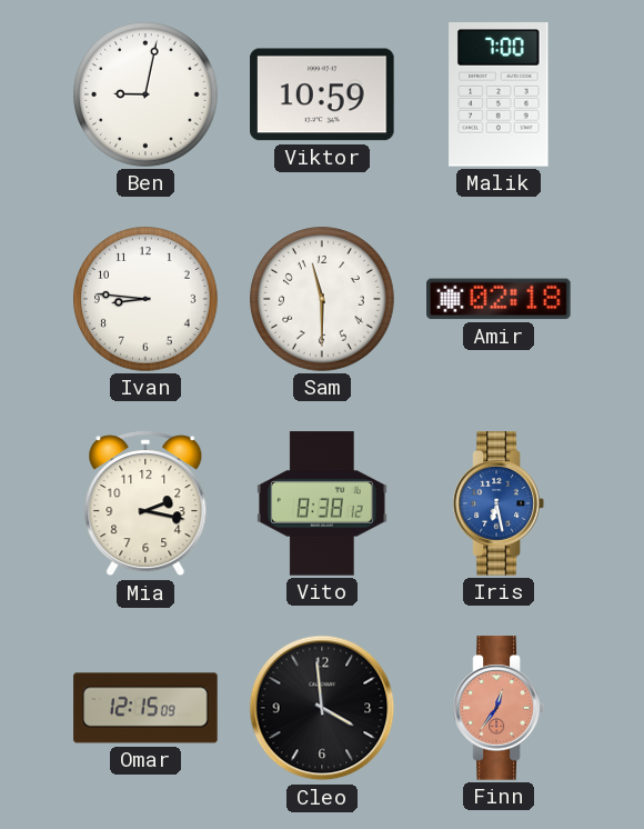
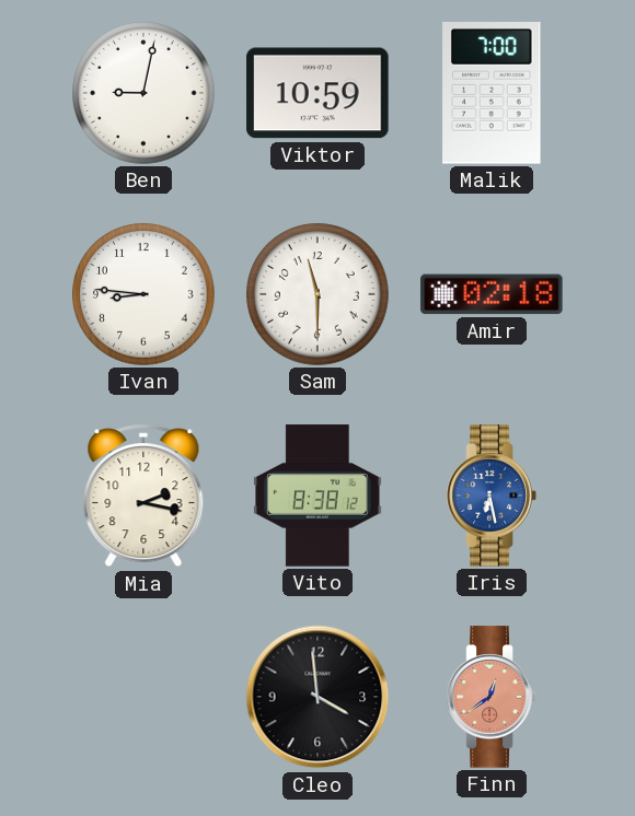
Omar: 12:15 -> none (145, 708)
Finn: 12:36 -> 12:39 (492, 697)
